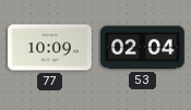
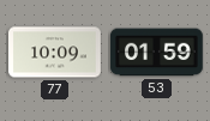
53: 02:04 -> 01:59 (157, 53)
